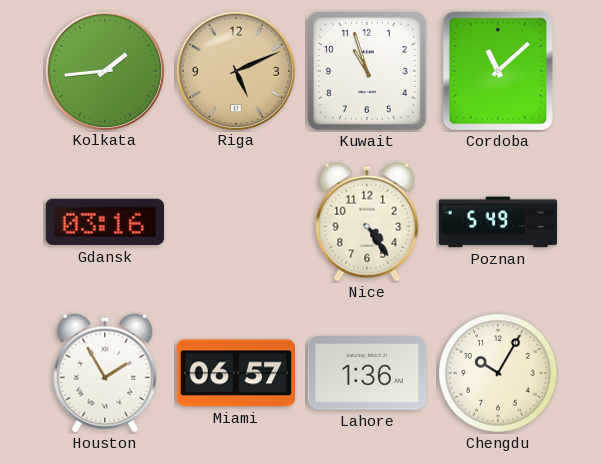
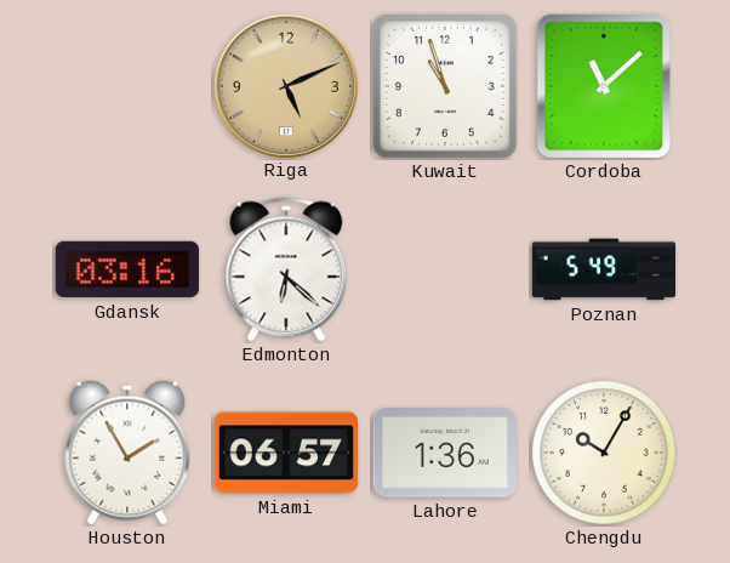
Kolkata: 1:44 -> none (104, 70)
Edmonton: none -> 6:22 (286, 269)
Nice: 4:24 -> none (367, 222)
